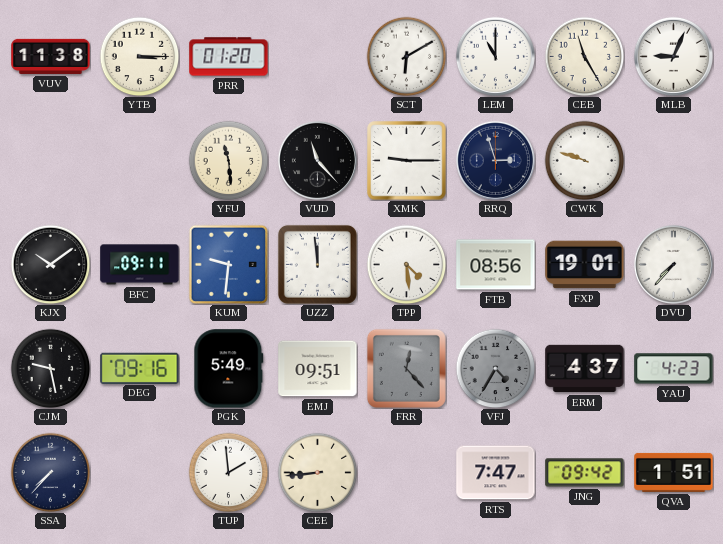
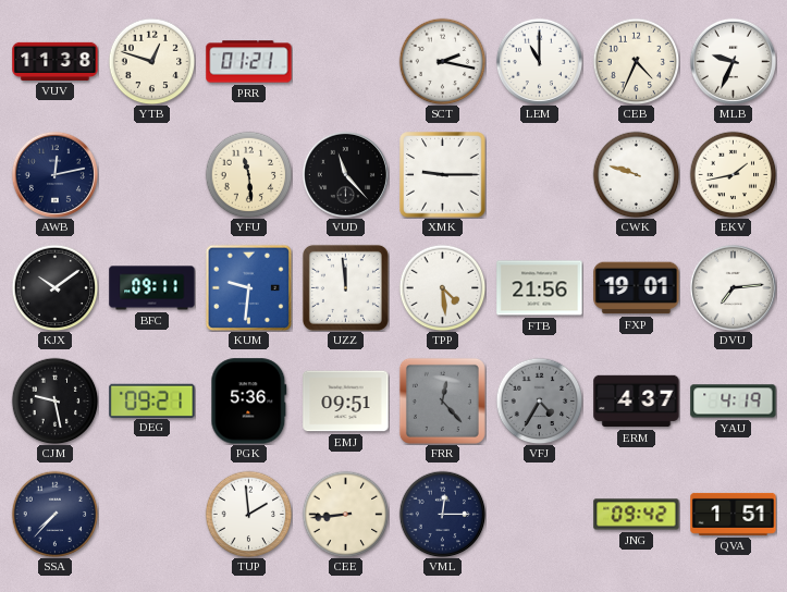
YTB: 3:15 -> 12:48 (151, 61)
PRR: 01:20 -> 01:21 (249, 62)
SCT: 6:10 -> 2:17 (442, 61)
CEB: 11:25 -> 4:34 (636, 61)
MLB: 9:04 -> 9:34 (733, 61)
AWB: none -> 12:13 (54, 174)
RRQ: 2:57 -> none (495, 160)
EKV: none -> 1:43 (733, 174)
FTB: 08:56 -> 21:56 (540, 288)
DVU: 7:37 -> 7:14 (733, 287)
DEG: 09:16 -> 09:21 (152, 400)
PGK: 5:49 -> 5:36 (249, 402)
YAU: 4:23 -> 4:19 (734, 402)
VML: none -> 12:15 (442, 514)
RTS: 7:47 -> none (496, 473)
